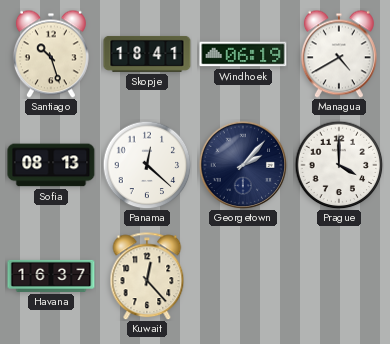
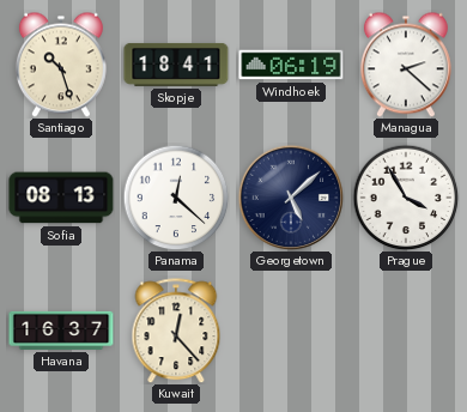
Managua: 4:40 -> 2:22 (406, 65)
Georgetown: 2:07 -> 5:08 (291, 198)
Prague: 4:00 -> 3:55 (406, 198)
